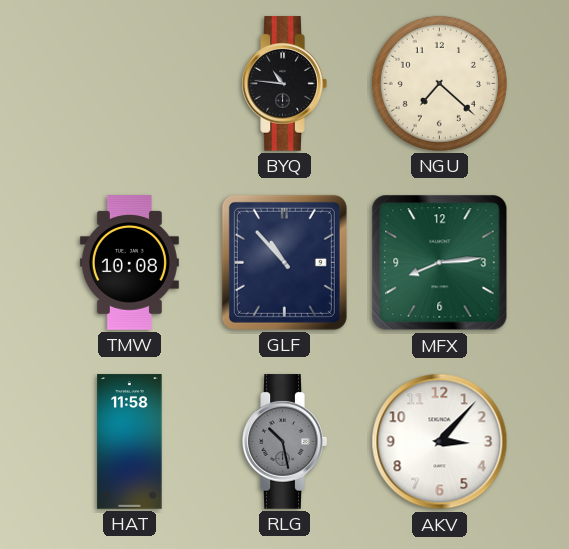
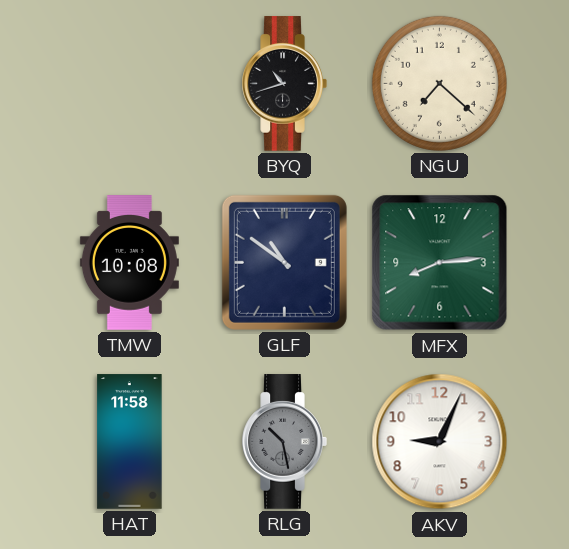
BYQ: 10:46 -> 10:42 (284, 84)
GLF: 10:53 -> 10:51 (284, 262)
AKV: 3:07 -> 9:04 (440, 442)
